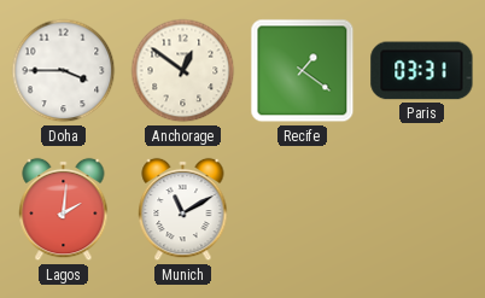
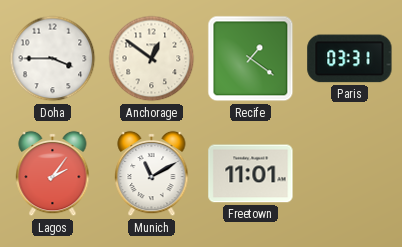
Lagos: 2:01 -> 2:06 (53, 174)
Freetown: none -> 11:01 (251, 174)
